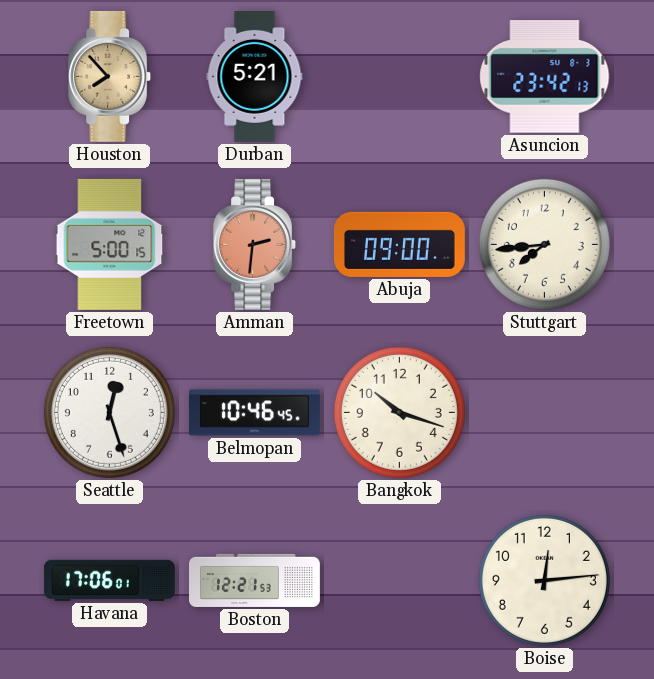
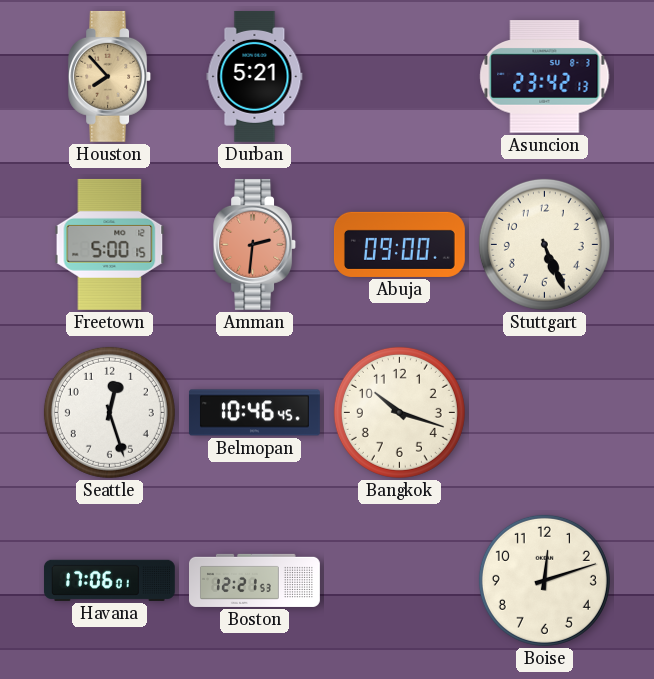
Stuttgart: 7:44 -> 5:26 (544, 244)
Boise: 12:14 -> 12:12 (544, 580)
